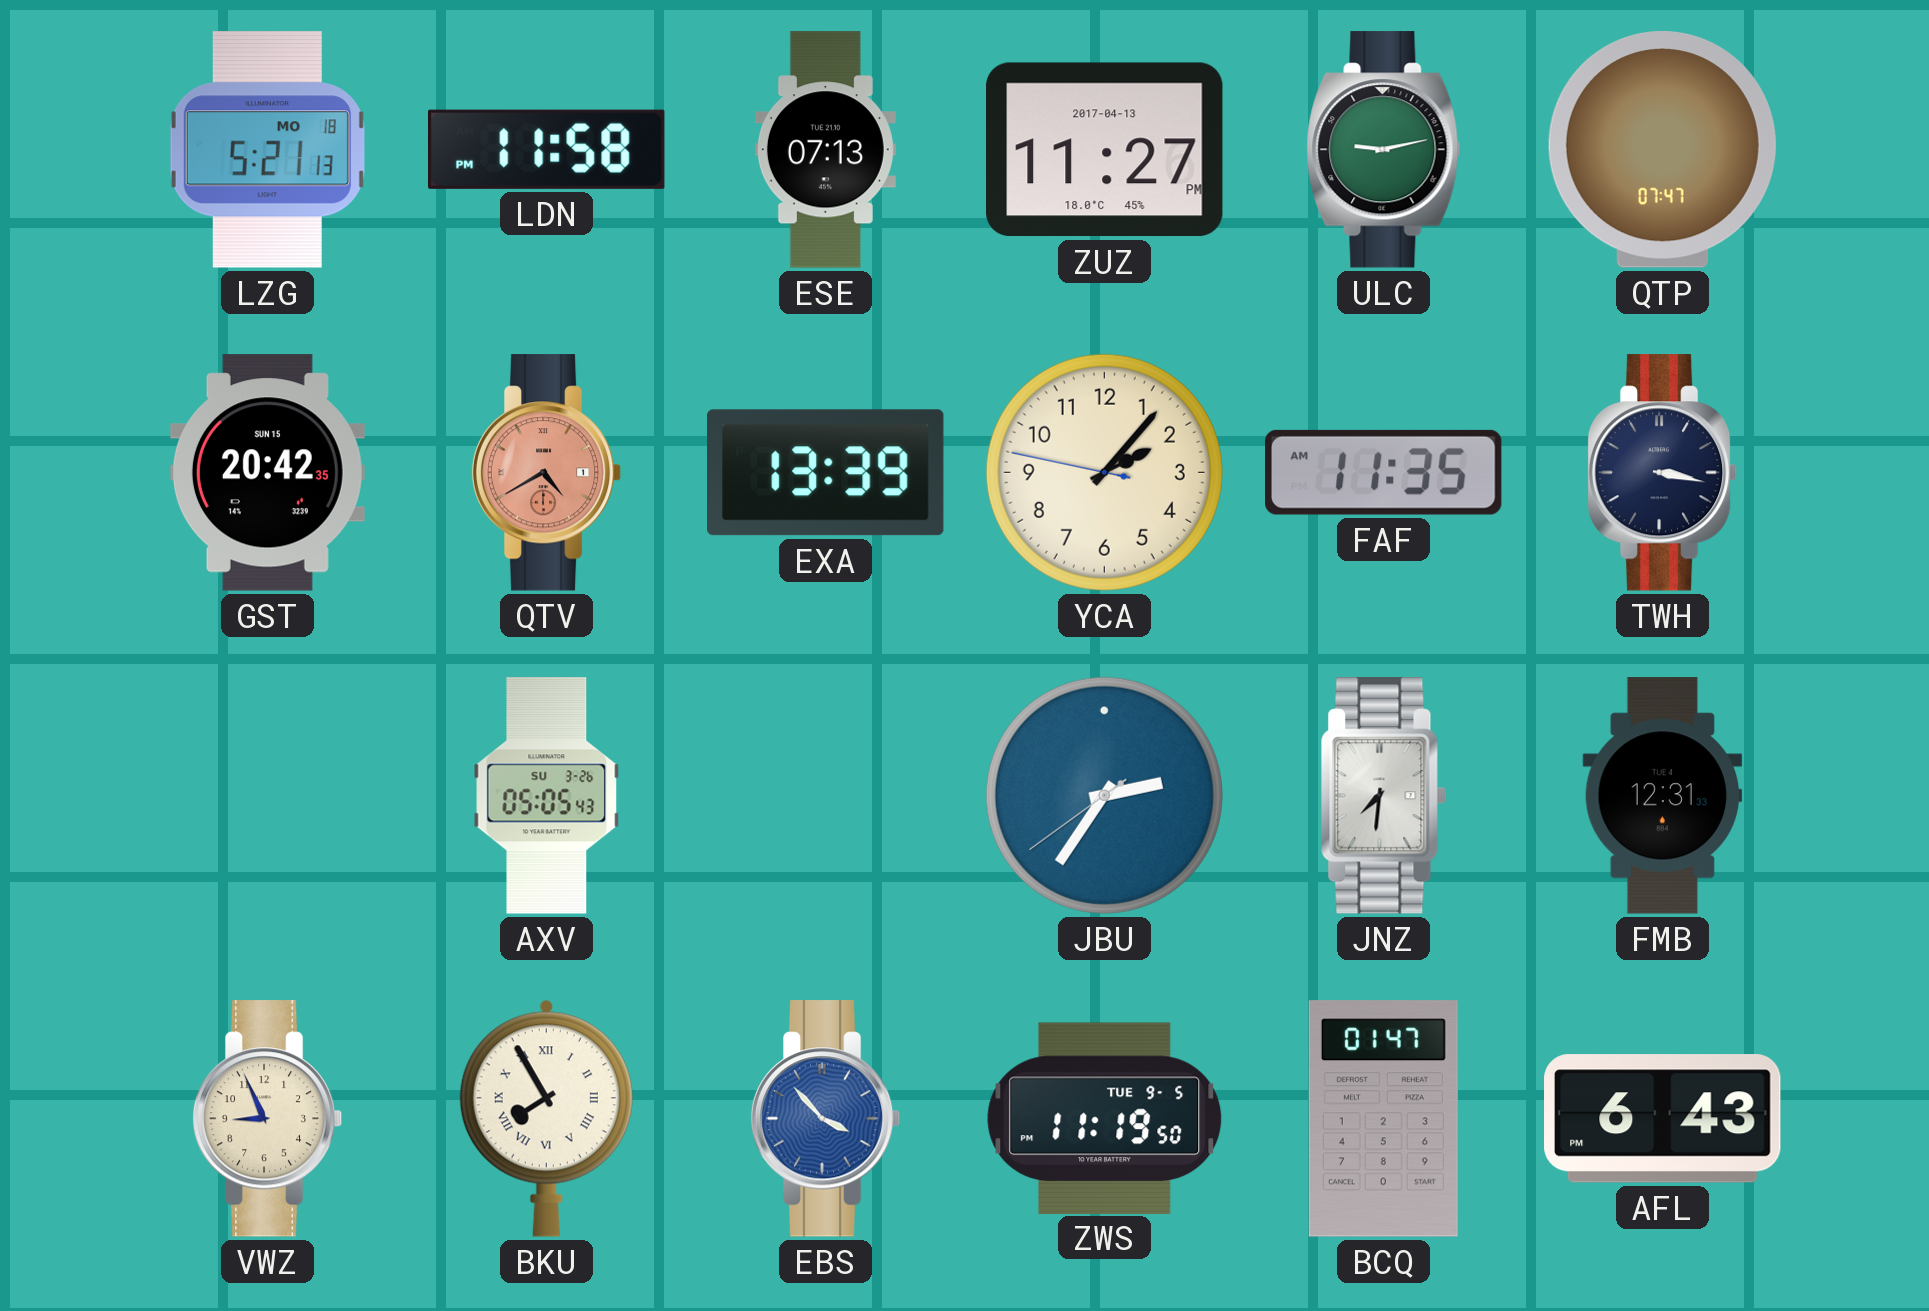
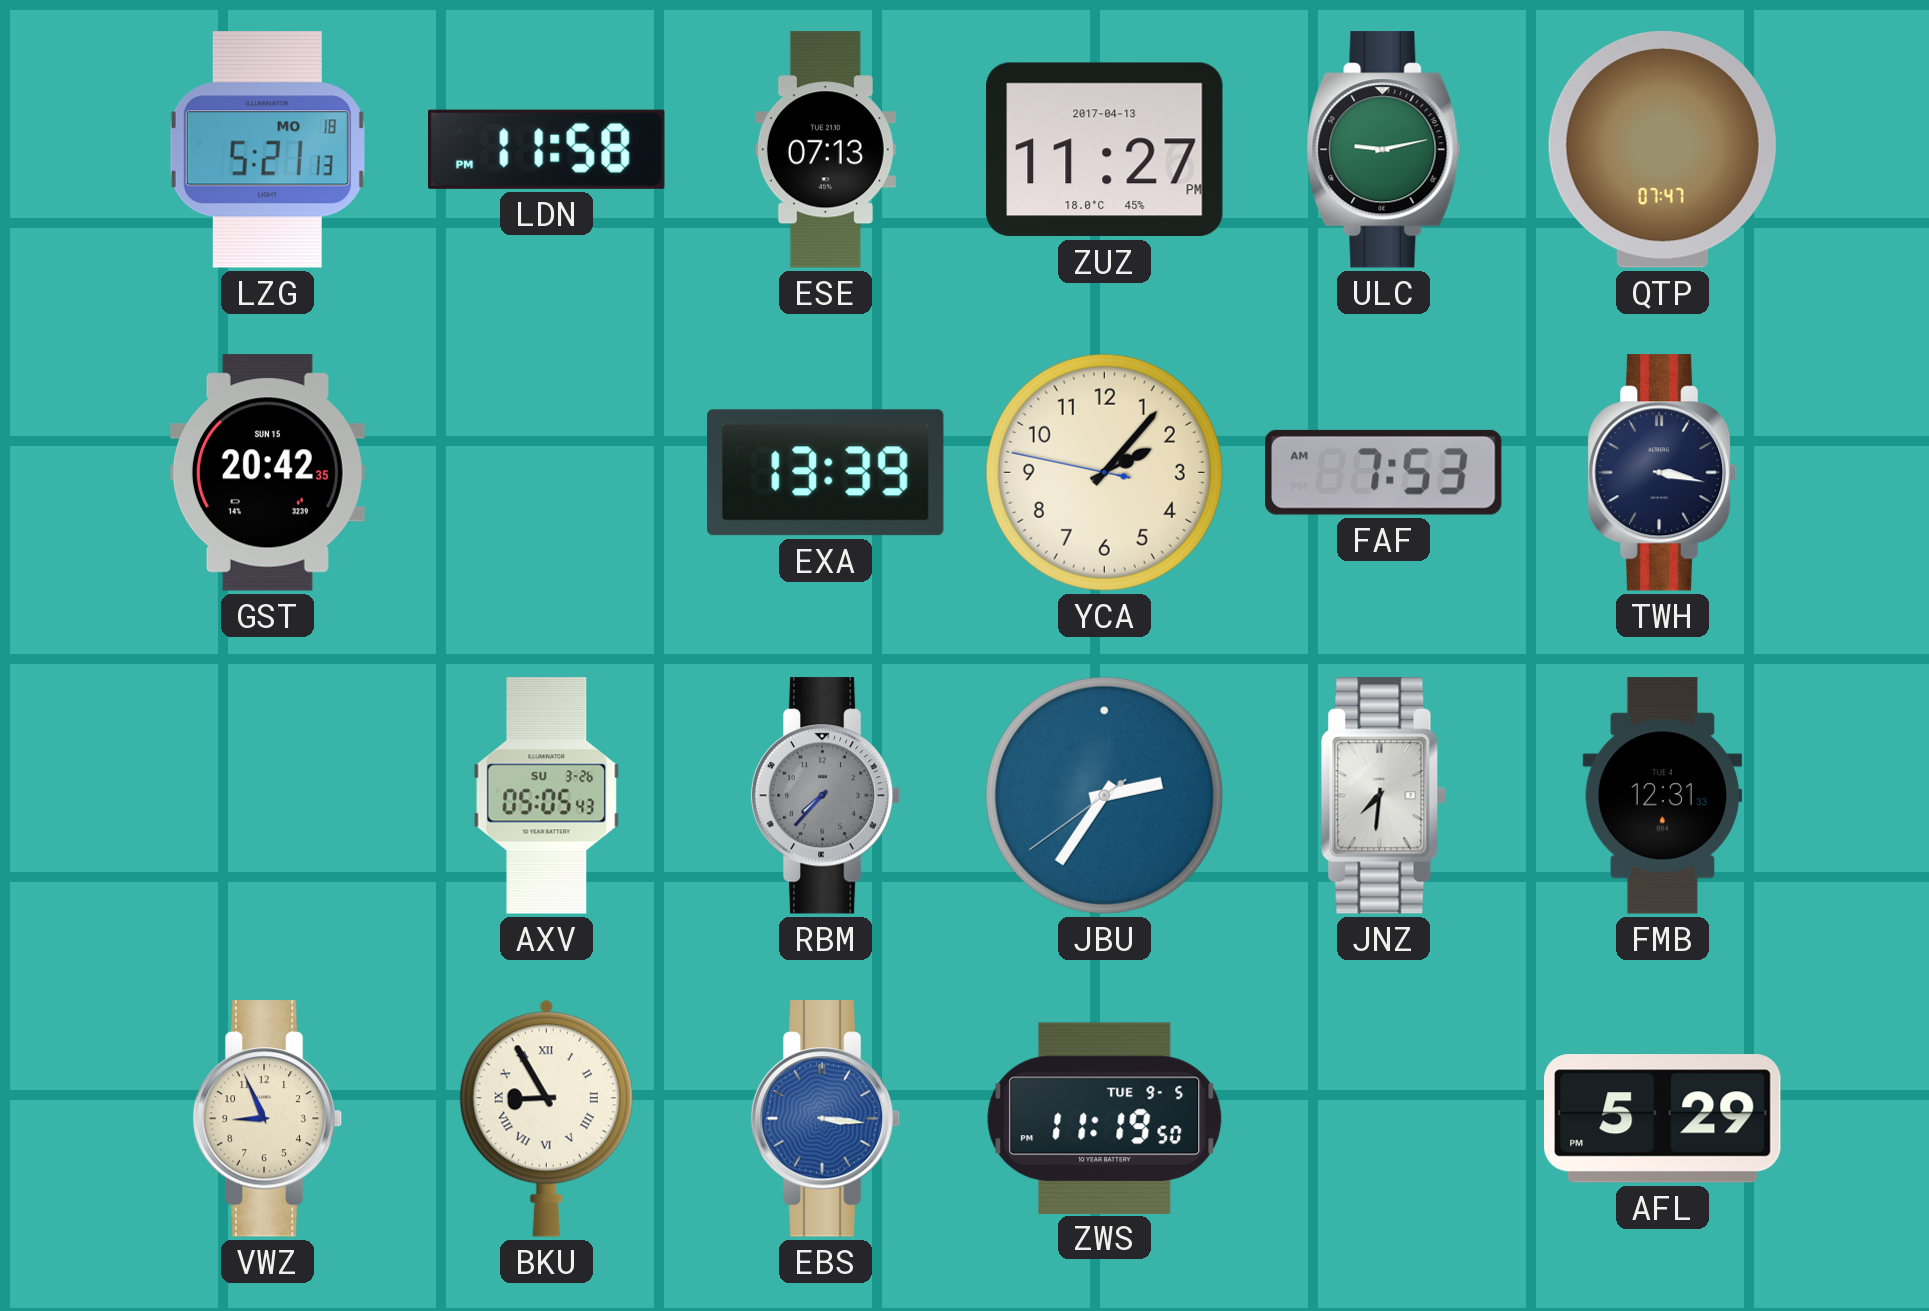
QTV: 4:40 -> none (547, 473)
FAF: 11:35 -> 7:53 (1384, 472)
RBM: none -> 7:37 (826, 796)
BKU: 7:55 -> 8:55 (546, 1118)
EBS: 3:53 -> 3:16 (826, 1119)
BCQ: 01:47 -> none (1383, 1119)
AFL: 6:43 -> 5:29 (1663, 1119)
